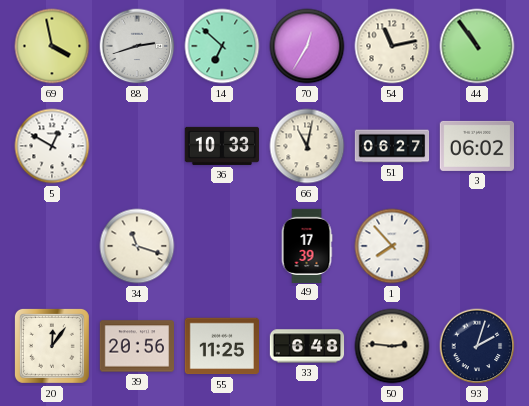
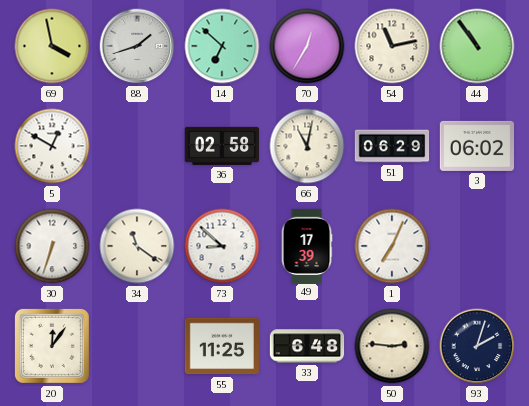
88: 2:42 -> 1:42 (137, 46)
36: 10:33 -> 02:58 (221, 146)
51: 06:27 -> 06:29 (392, 146)
30: none -> 6:33 (52, 246)
34: 11:18 -> 11:21 (137, 246)
73: none -> 8:52 (222, 246)
1: 7:53 -> 7:04 (392, 246)
39: 20:56 -> none (136, 346)
